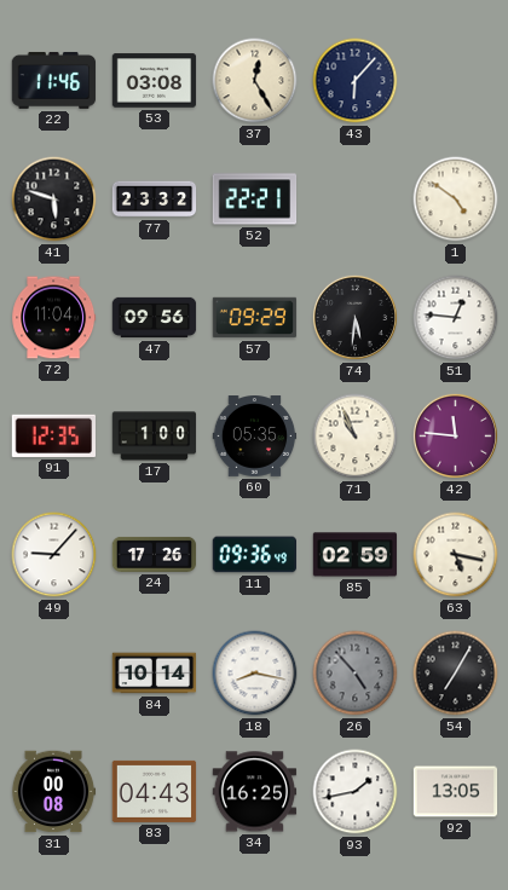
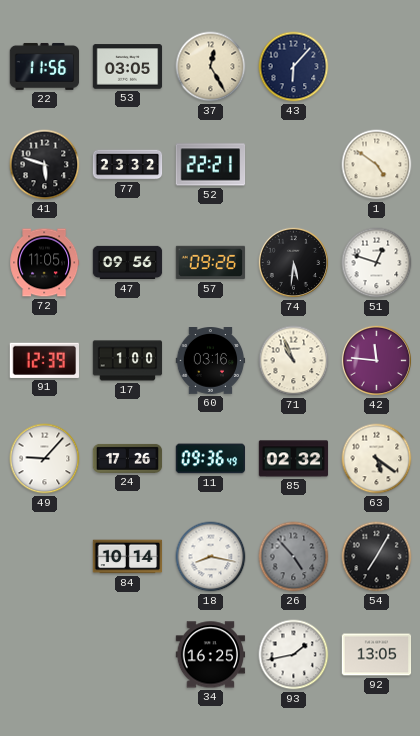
22: 11:46 -> 11:56 (45, 66)
53: 03:08 -> 03:05 (128, 67)
72: 11:04 -> 11:05 (45, 263)
57: 09:29 -> 09:26 (211, 263)
51: 12:46 -> 12:48 (377, 263)
91: 12:35 -> 12:39 (44, 360)
60: 05:35 -> 03:16 (211, 361)
85: 02:59 -> 02:32 (294, 459)
63: 5:17 -> 5:21 (377, 459)
31: 00:08 -> none (53, 792)
83: 04:43 -> none (155, 791)
